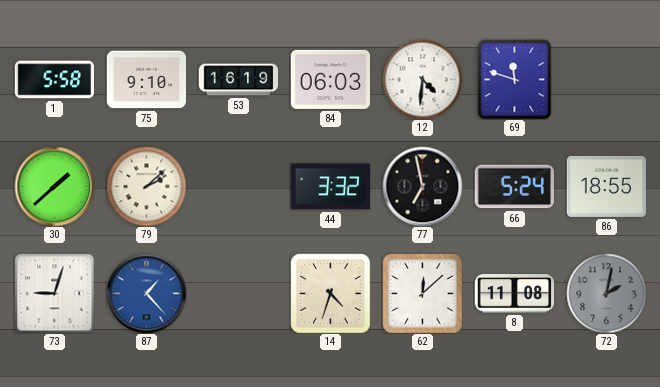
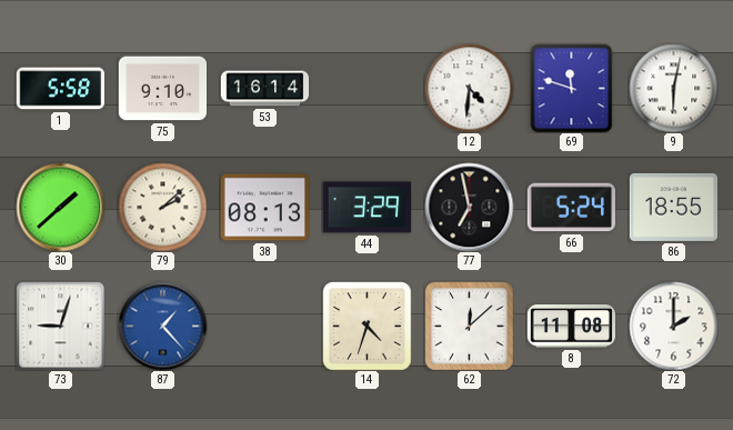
53: 16:19 -> 16:14 (264, 89)
84: 06:03 -> none (330, 79)
9: none -> 6:02 (673, 88)
38: none -> 08:13 (264, 208)
44: 3:32 -> 3:29 (366, 208)
72: 2:02 -> 2:00 (673, 326)
72 dial: grey -> white (673, 326)
